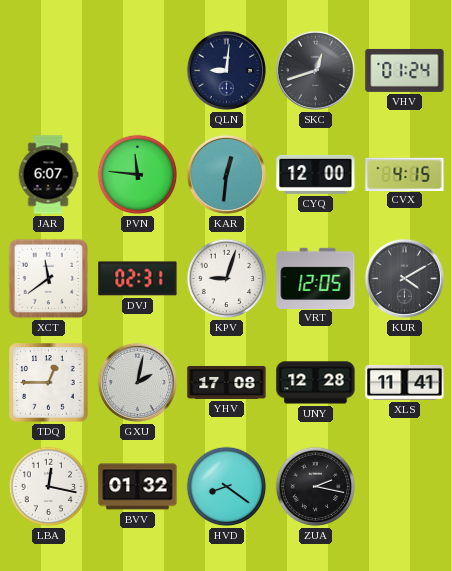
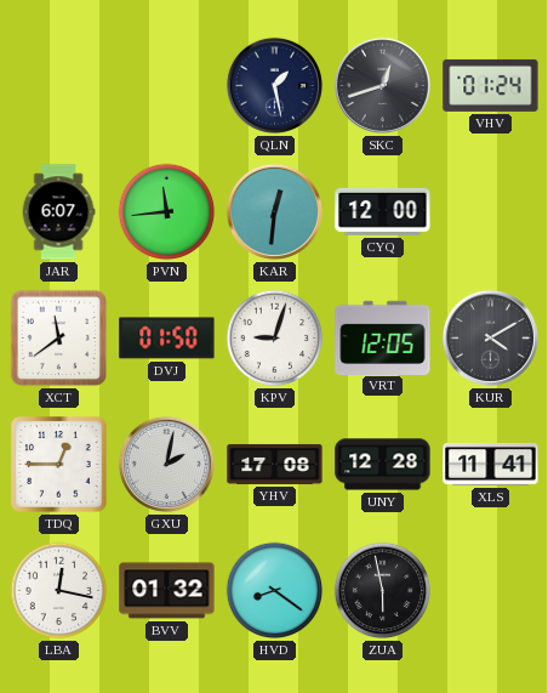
QLN: 9:01 -> 1:28 (274, 85)
PVN: 11:46 -> 11:44 (167, 212)
CVX: 4:15 -> none (405, 174)
DVJ: 02:31 -> 01:50 (167, 339)
ZUA: 2:17 -> 5:58 (383, 591)
